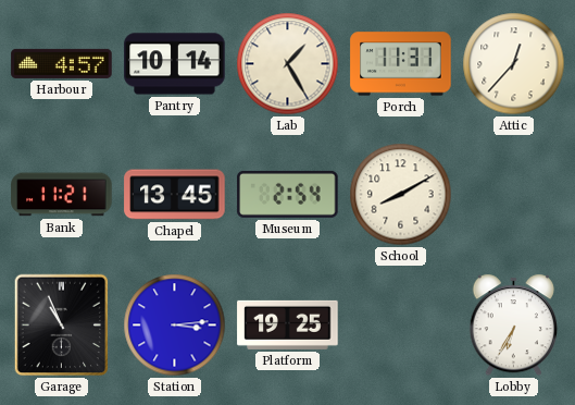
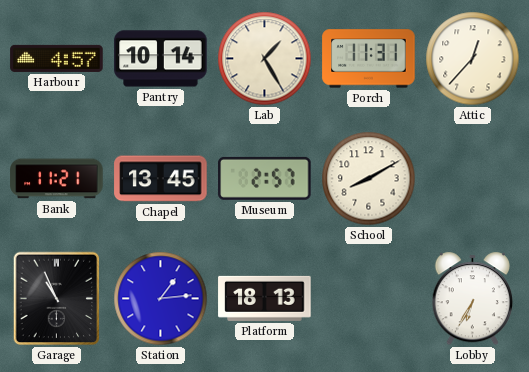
Museum: 2:54 -> 2:57 (265, 178)
Station: 3:14 -> 1:14 (161, 299)
Platform: 19:25 -> 18:13 (265, 298)
